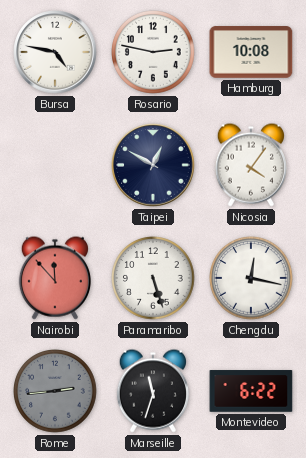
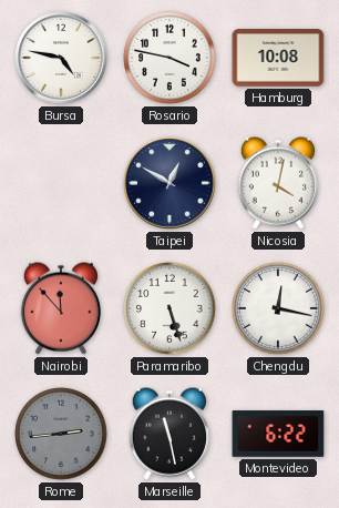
Rosario: 2:47 -> 3:47 (171, 59)
Nicosia: 4:06 -> 4:02 (278, 183)
Marseille: 11:33 -> 11:28 (169, 434)
